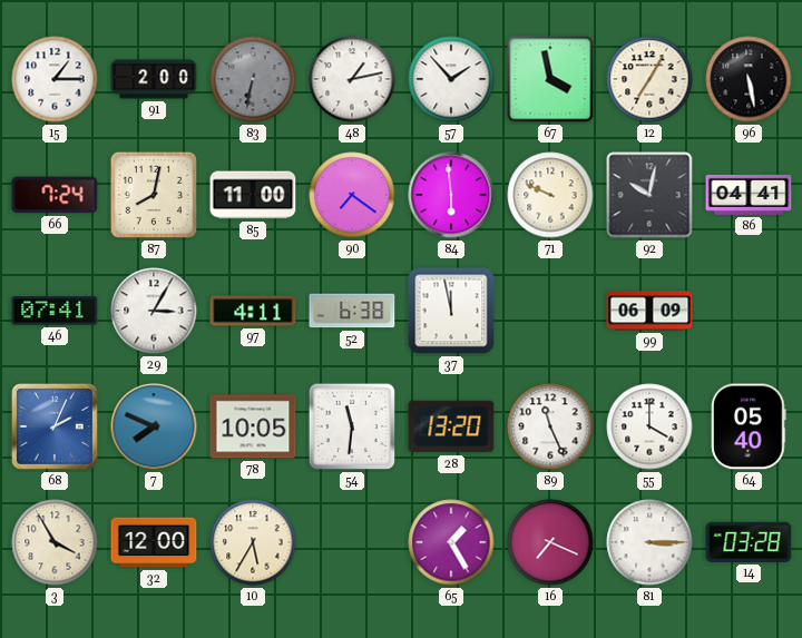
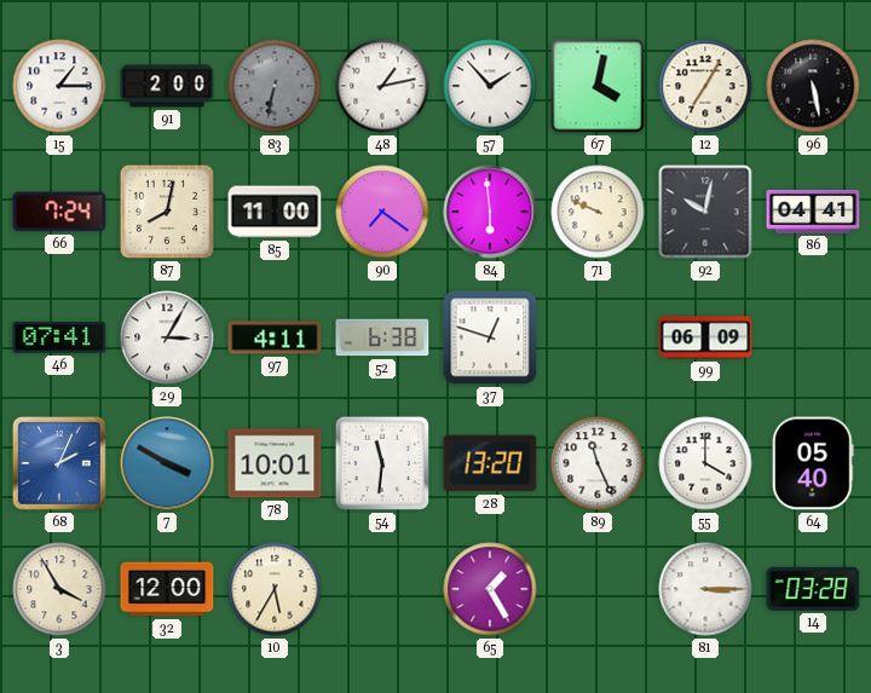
67: 3:58 -> 4:02 (598, 86)
37: 11:58 -> 12:48 (490, 337)
7: 7:49 -> 3:50 (167, 463)
78: 10:05 -> 10:01 (275, 463)
16: 7:19 -> none (550, 542)
